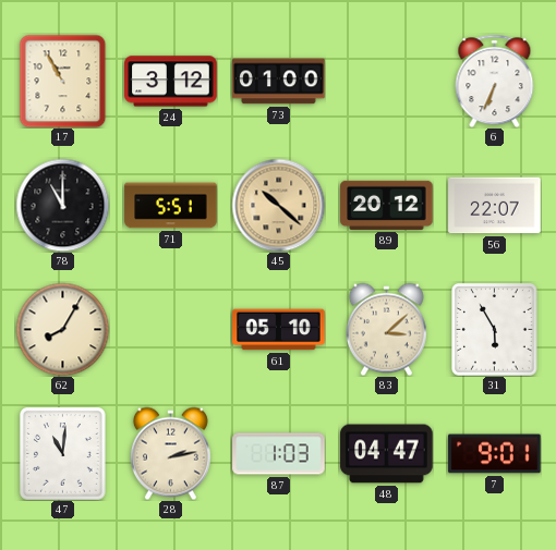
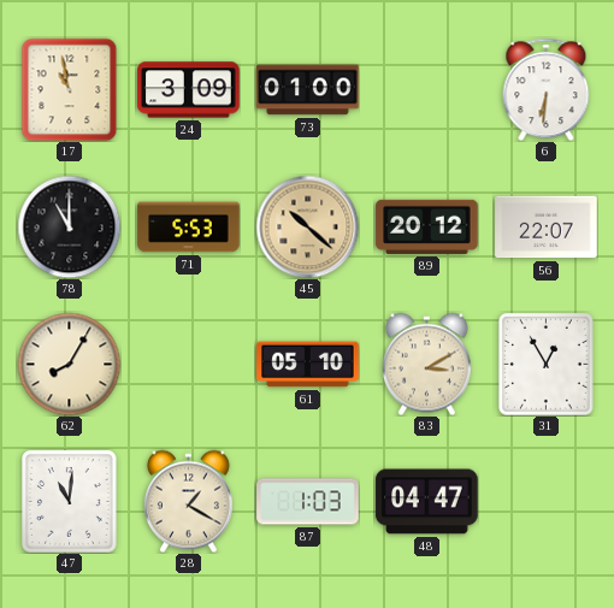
17: 10:55 -> 10:58 (70, 89)
24: 3:12 -> 3:09 (189, 90)
6: 6:34 -> 6:31 (547, 89)
71: 5:51 -> 5:53 (189, 228)
83: 3:08 -> 3:10 (426, 364)
31: 5:55 -> 12:55 (547, 365)
28: 2:13 -> 1:20 (188, 501)
7: 9:01 -> none (495, 454)
